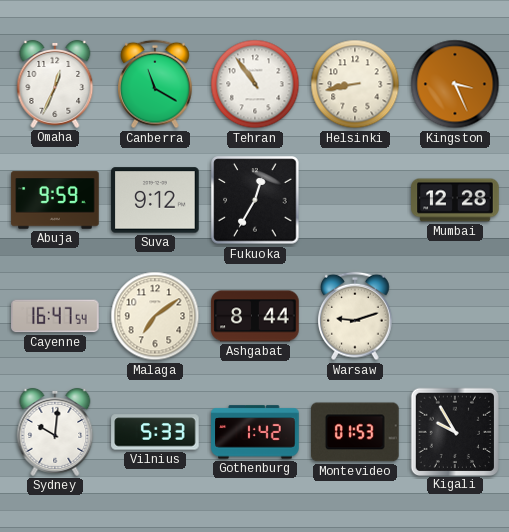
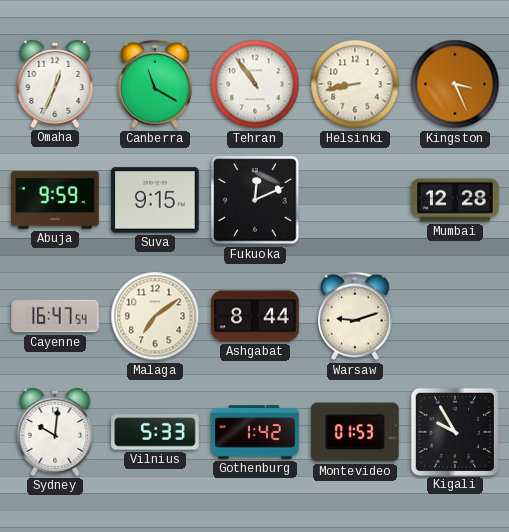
Suva: 9:12 -> 9:15 (155, 200)
Fukuoka: 12:35 -> 12:11 (255, 200)
